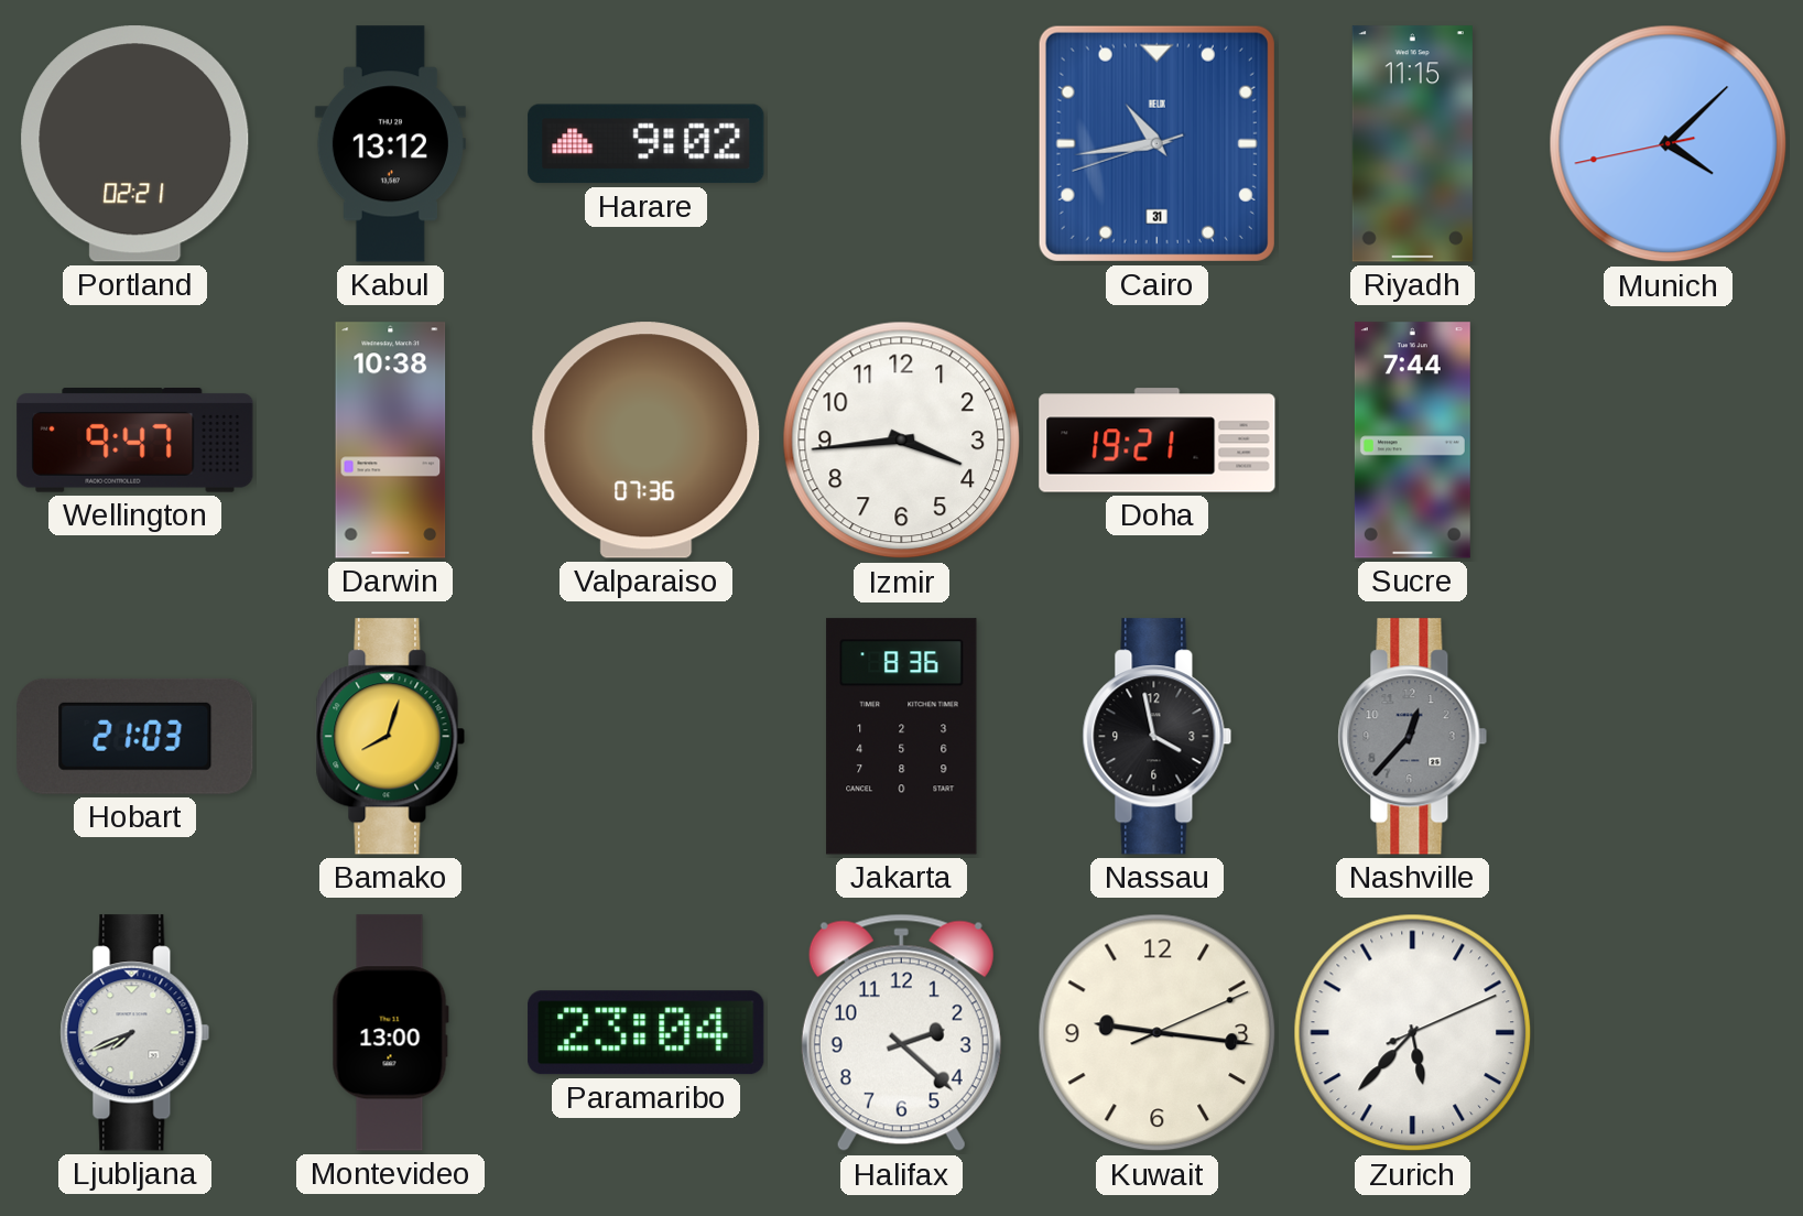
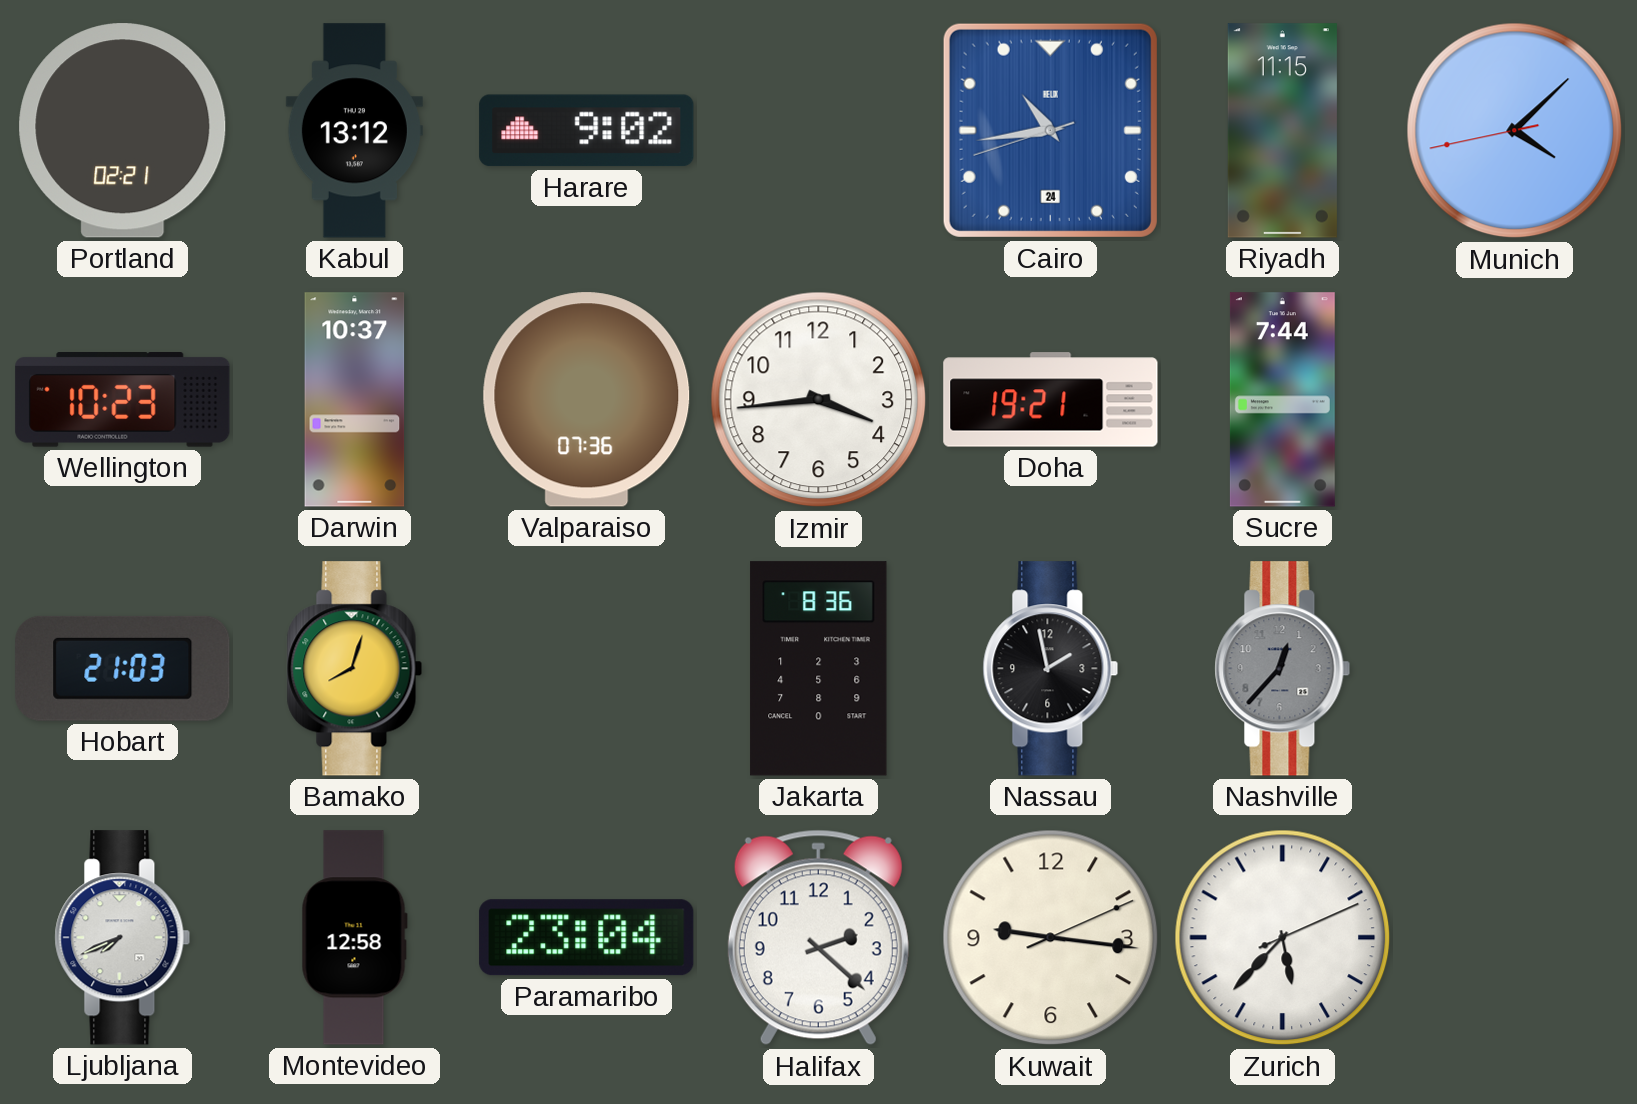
Cairo date: 31 -> 24 (1050, 130)
Wellington: 9:47 -> 10:23 (123, 400)
Darwin: 10:38 -> 10:37 (355, 400)
Nassau: 3:58 -> 1:58 (1051, 669)
Montevideo: 13:00 -> 12:58 (354, 938)
